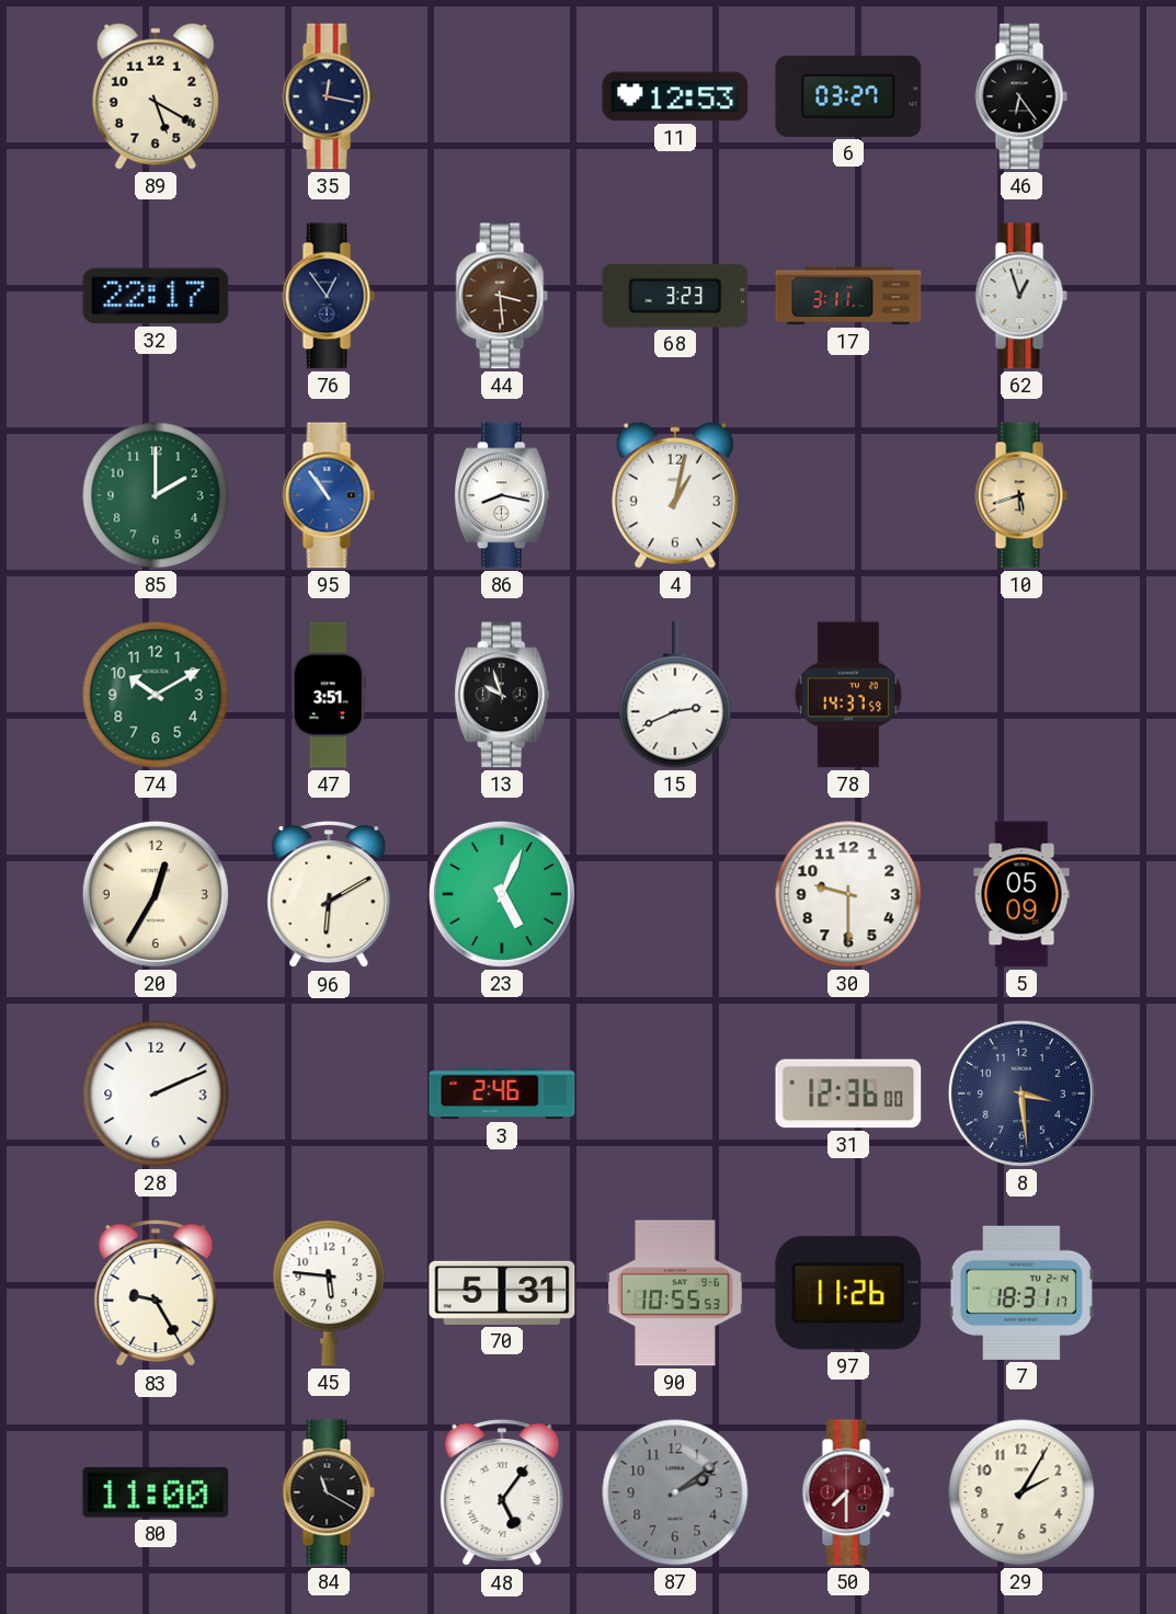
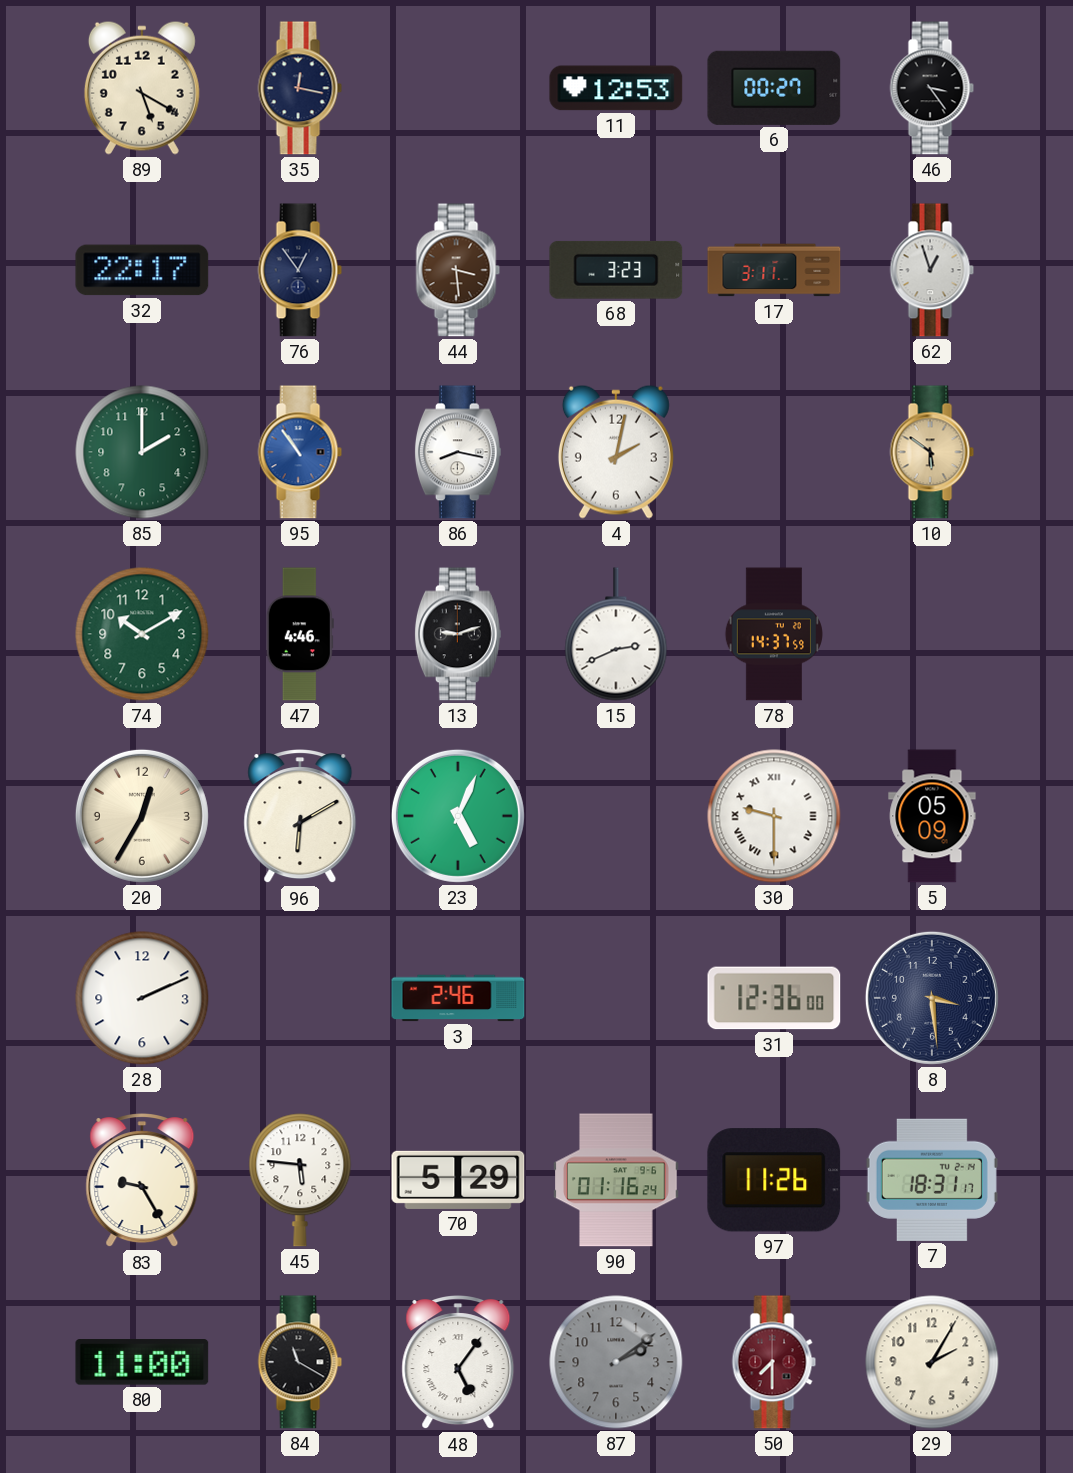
6: 03:27 -> 00:27 (774, 88)
46: 6:24 -> 3:24 (932, 88)
4: 1:02 -> 2:02 (616, 452)
10: 5:42 -> 5:51 (932, 452)
47: 3:51 -> 4:46 (300, 634)
13: 9:57 -> 9:12 (458, 634)
30 numerals: Arabic -> Roman (774, 816)
70: 5:31 -> 5:29 (458, 1180)
90: 10:55 -> 01:16 (616, 1180)
